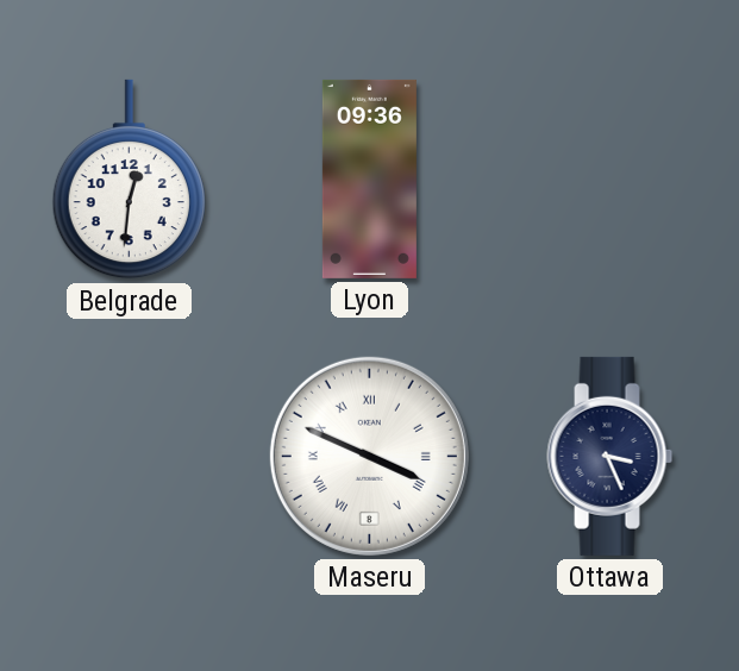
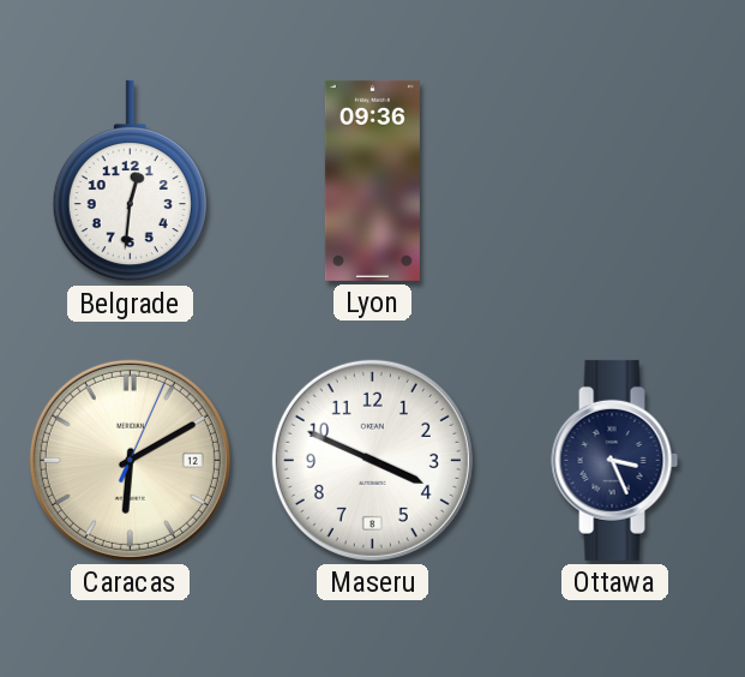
Caracas: none -> 6:10 (130, 460)
Maseru numerals: Roman -> Arabic (372, 460)
